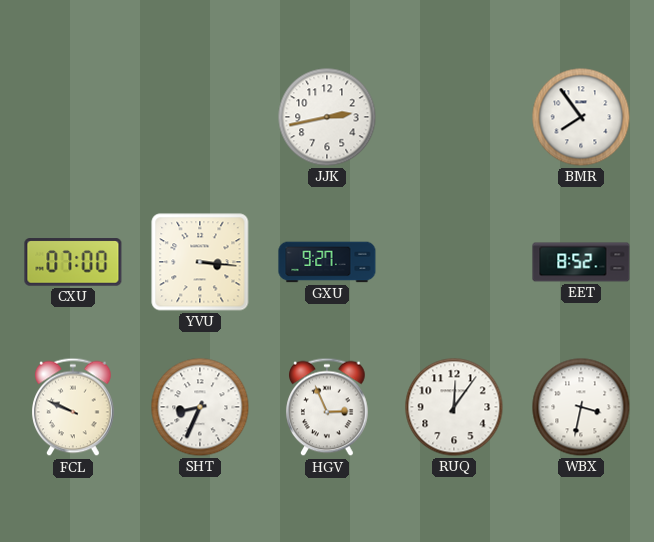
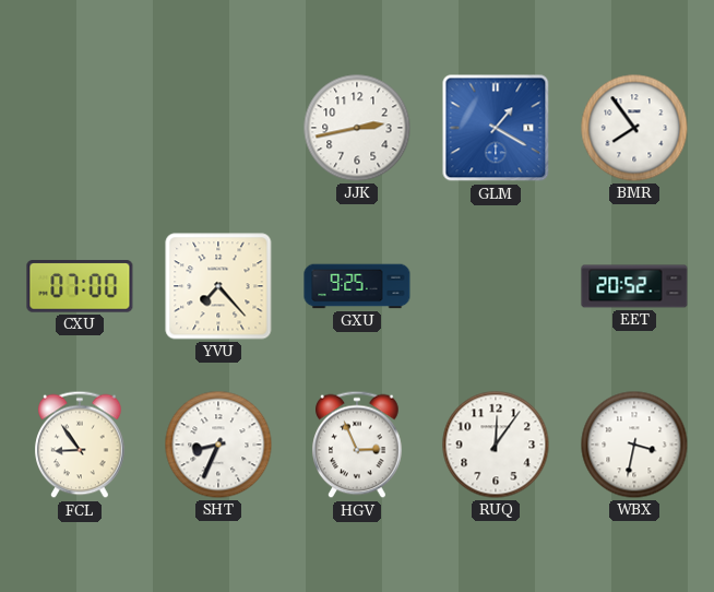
GLM: none -> 1:20 (496, 128)
YVU: 3:16 -> 7:23 (218, 286)
GXU: 9:27 -> 9:25 (357, 286)
EET: 8:52 -> 20:52 (634, 286)
FCL: 9:49 -> 8:54 (80, 445)
